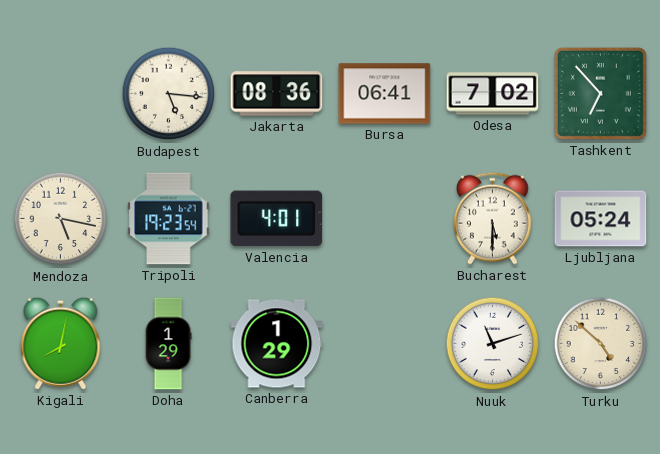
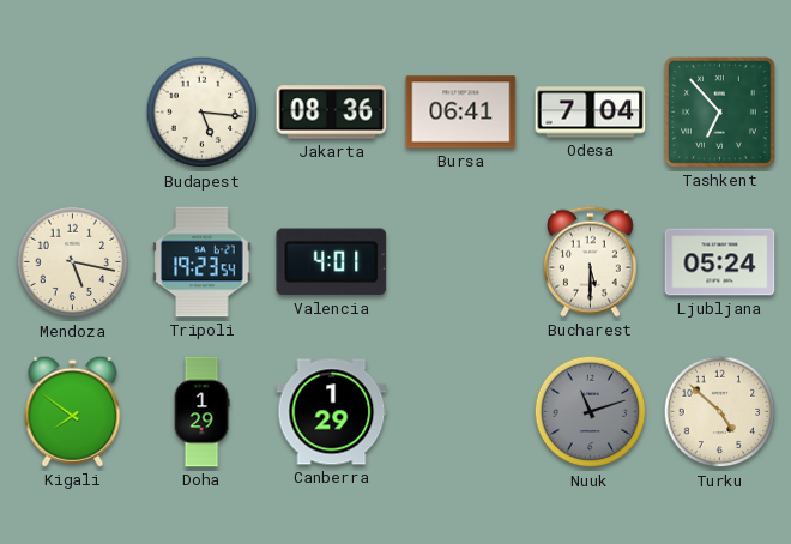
Odesa: 7:02 -> 7:04 (591, 113)
Kigali: 8:02 -> 7:51 (73, 411)
Nuuk dial: white -> grey (591, 412)
